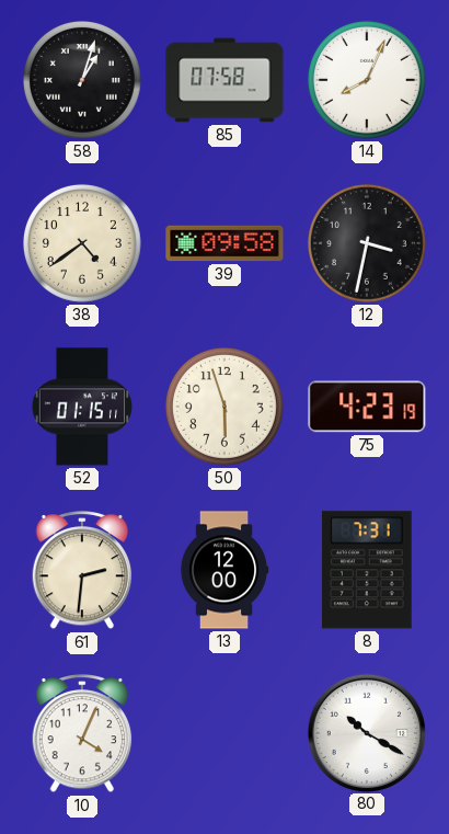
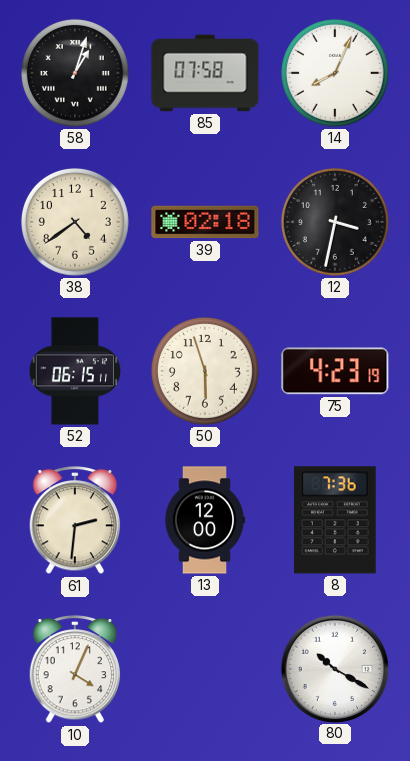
39: 09:58 -> 02:18 (205, 222)
52: 01:15 -> 06:15 (74, 371)
8: 7:31 -> 7:36 (335, 520)
